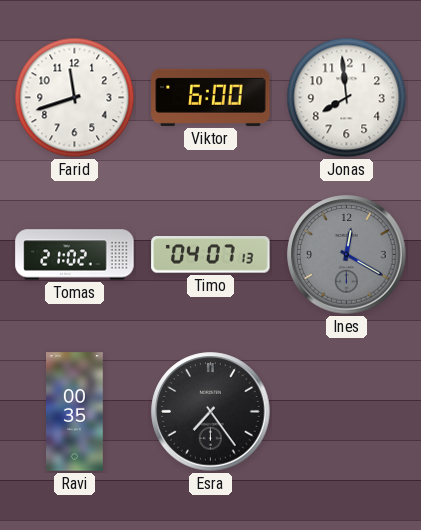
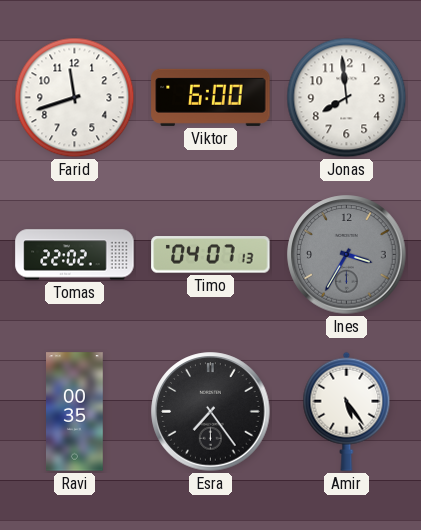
Tomas: 21:02 -> 22:02 (75, 255)
Ines: 12:20 -> 3:35 (347, 255)
Amir: none -> 5:24 (347, 411)
